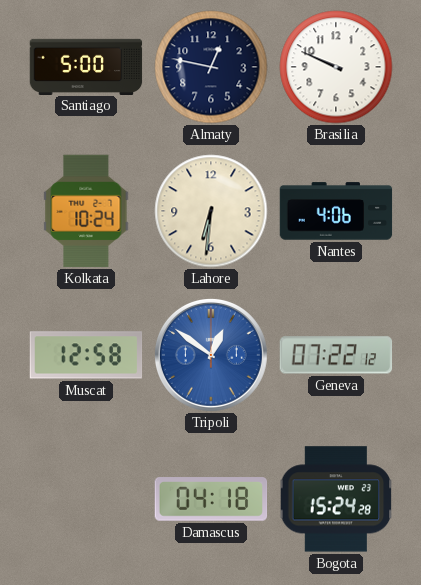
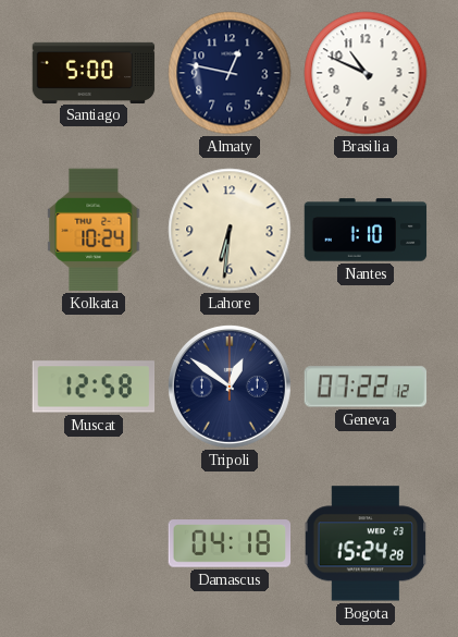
Brasilia: 9:49 -> 10:49 (366, 73)
Nantes: 4:06 -> 1:10 (366, 230)
Tripoli dial: blue -> navy (230, 387)
